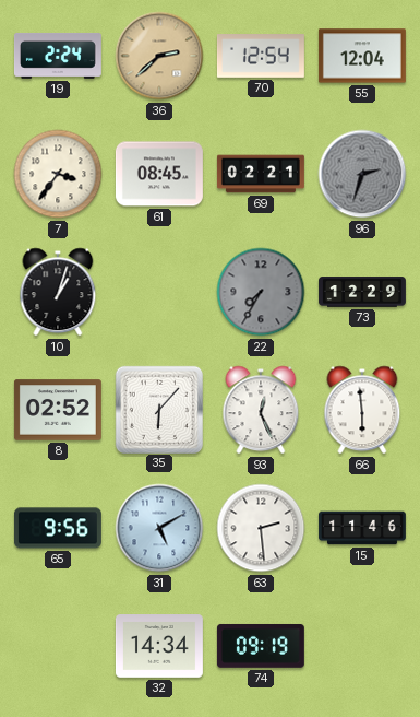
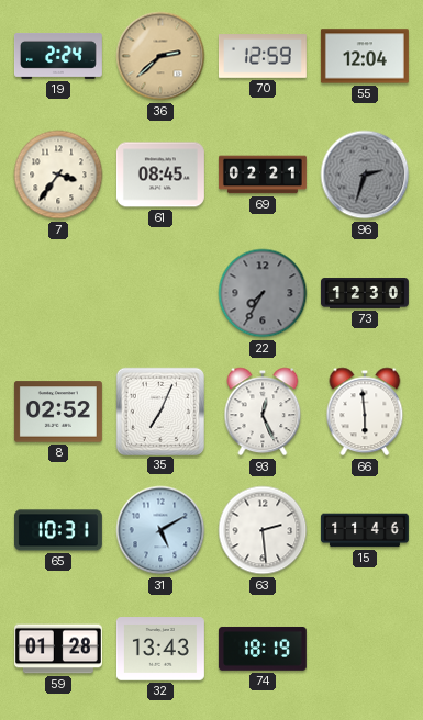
70: 12:54 -> 12:59 (263, 56)
10: 1:03 -> none (58, 292)
73: 12:29 -> 12:30 (365, 293)
35: 6:07 -> 7:04 (159, 410)
65: 9:56 -> 10:31 (58, 530)
59: none -> 01:28 (58, 649)
32: 14:34 -> 13:43 (160, 650)
74: 09:19 -> 18:19 (263, 649)
